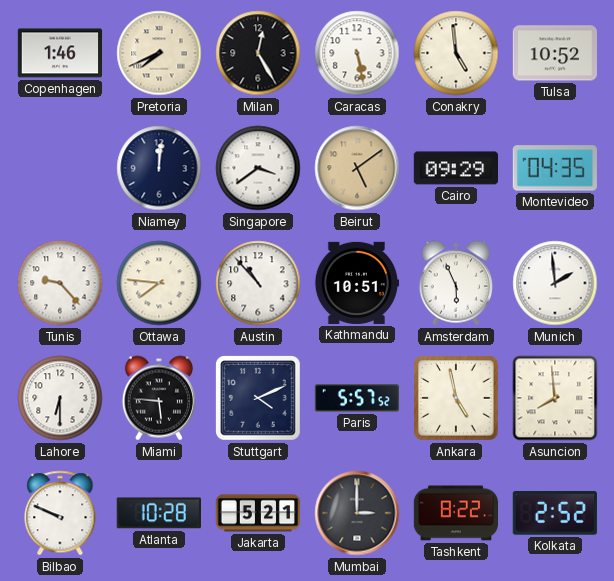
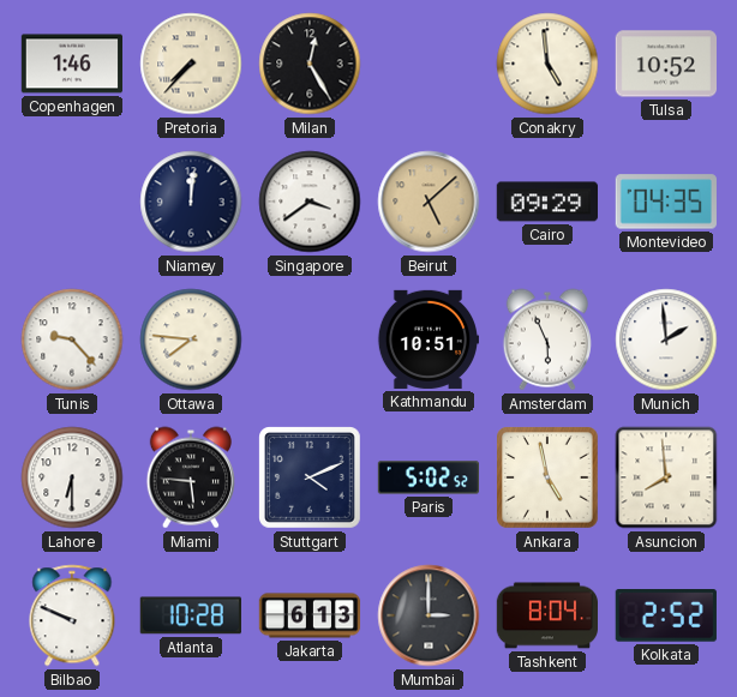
Pretoria: 7:41 -> 7:37 (191, 64)
Caracas: 5:28 -> none (357, 53)
Beirut: 5:09 -> 5:08 (429, 202)
Austin: 10:53 -> none (258, 283)
Paris: 5:57 -> 5:02 (427, 477)
Jakarta: 5:21 -> 6:13 (310, 615)
Tashkent: 8:22 -> 8:04 (546, 615)
